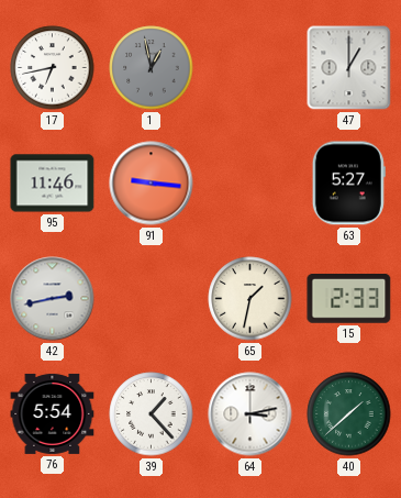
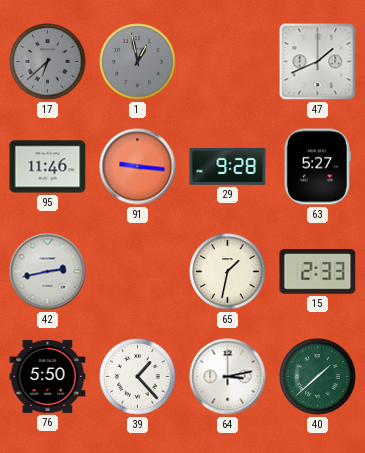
17: 6:43 -> 6:38 (48, 62)
17 dial: white -> grey (48, 62)
47: 1:00 -> 1:41 (318, 62)
29: none -> 9:28 (228, 166)
76: 5:54 -> 5:50 (48, 376)
